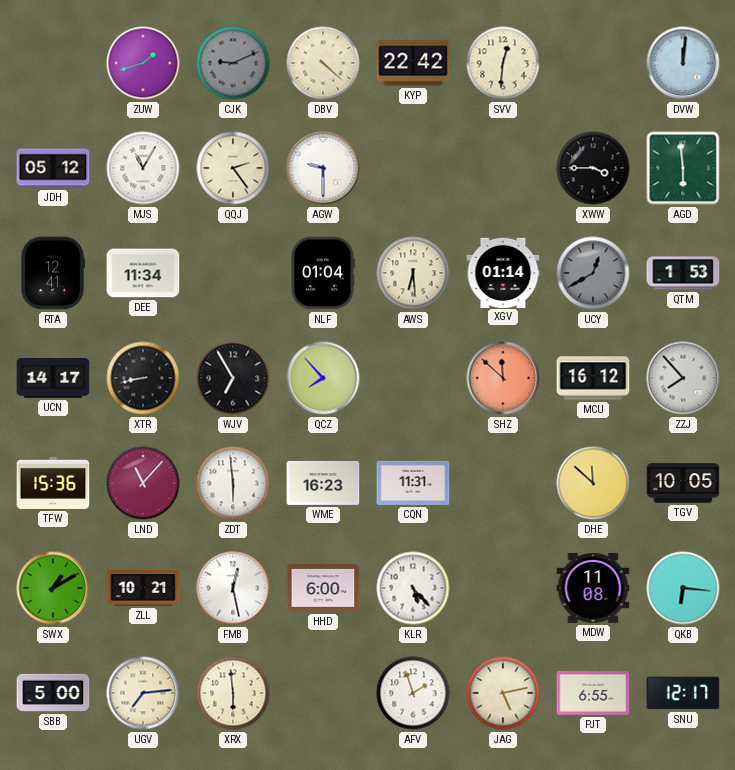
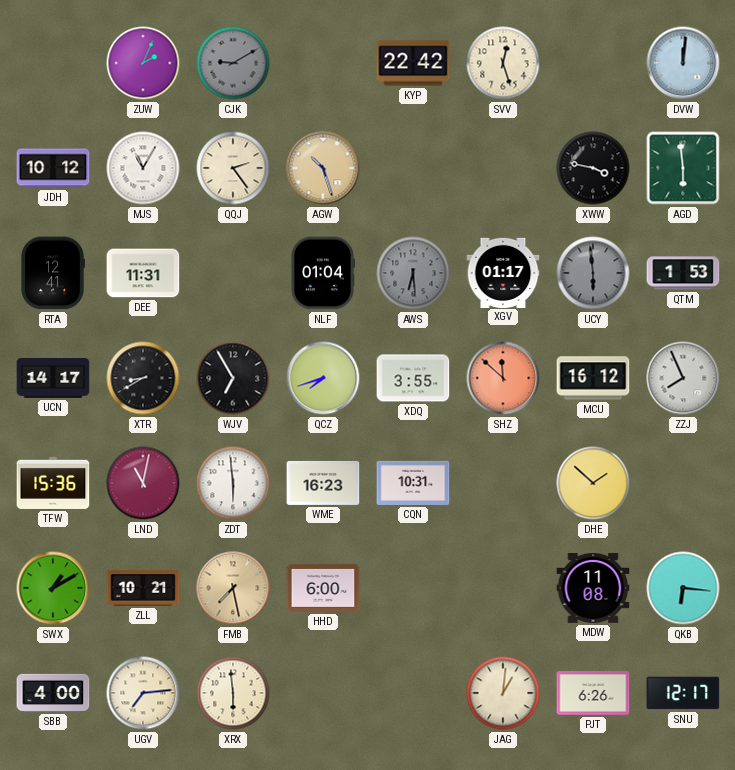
ZUW: 1:42 -> 2:04 (143, 63)
CJK: 9:11 -> 9:10 (233, 63)
DBV: 4:22 -> none (323, 63)
SVV: 12:31 -> 12:27 (503, 63)
JDH: 05:12 -> 10:12 (53, 168)
AGW: 9:30 -> 10:27 (323, 168)
AGW dial: white -> champagne (323, 168)
XWW: 3:45 -> 3:47 (593, 168)
DEE: 11:34 -> 11:31 (143, 273)
AWS dial: cream -> grey (413, 273)
XGV: 01:14 -> 01:17 (503, 272)
UCY: 12:40 -> 5:59 (593, 273)
XTR: 8:43 -> 8:40 (143, 378)
QCZ: 7:53 -> 7:42 (323, 378)
XDQ: none -> 3:55 (413, 378)
ZZJ: 7:53 -> 7:56 (683, 378)
LND: 11:07 -> 11:02 (143, 483)
CQN: 11:31 -> 10:31 (413, 483)
DHE: 11:52 -> 1:52 (593, 483)
TGV: 10:05 -> none (683, 483)
FMB: 12:28 -> 7:28 (233, 588)
FMB dial: white -> champagne (233, 588)
KLR: 5:23 -> none (413, 588)
SBB: 5:00 -> 4:00 (53, 693)
AFV: 1:57 -> none (413, 693)
JAG: 5:13 -> 1:01 (503, 693)
PJT: 6:55 -> 6:26 (593, 693)
